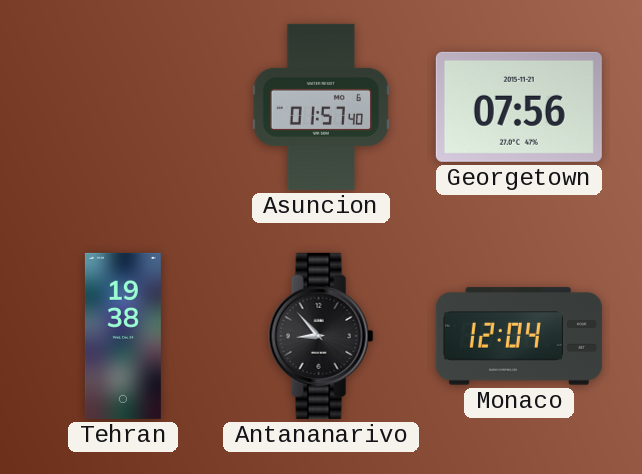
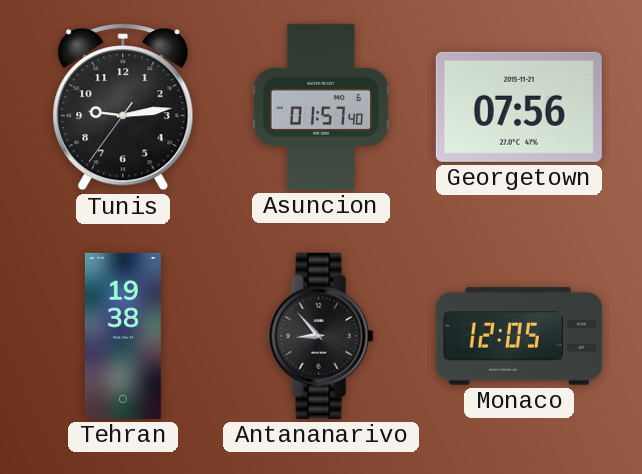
Tunis: none -> 9:13 (123, 108)
Monaco: 12:04 -> 12:05 (519, 336)
